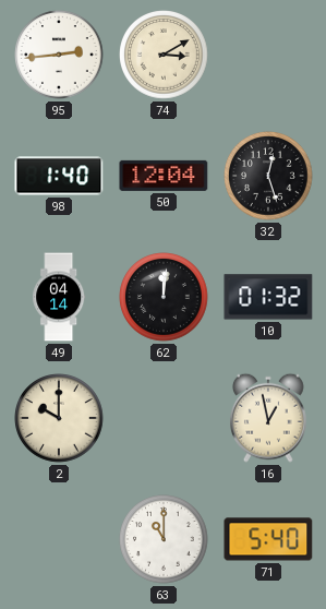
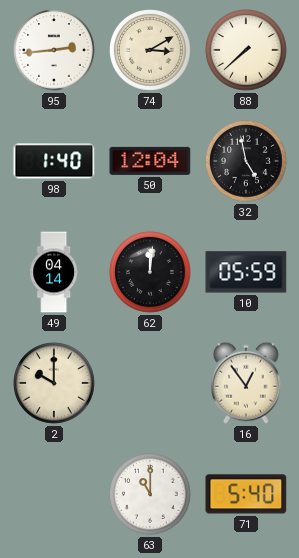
88: none -> 7:38 (246, 50)
32: 12:27 -> 4:58 (246, 161)
10: 01:32 -> 05:59 (246, 272)
16: 12:58 -> 12:54 (246, 383)
